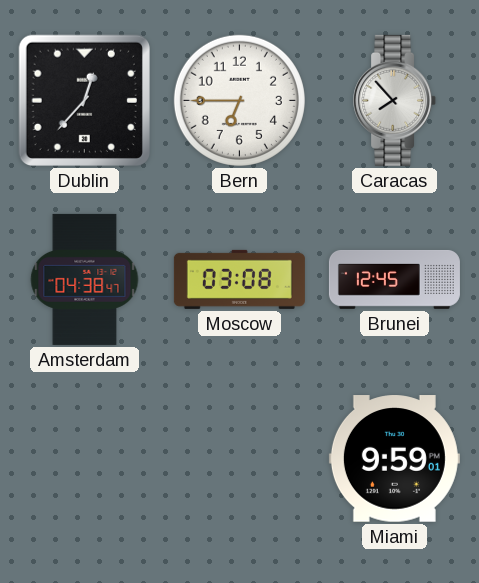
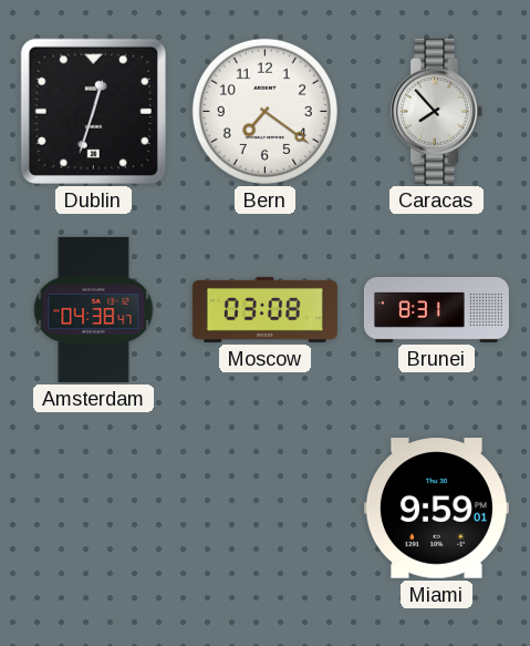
Dublin: 12:37 -> 12:33 (93, 111)
Bern: 6:45 -> 7:21 (264, 111)
Brunei: 12:45 -> 8:31 (436, 309)
